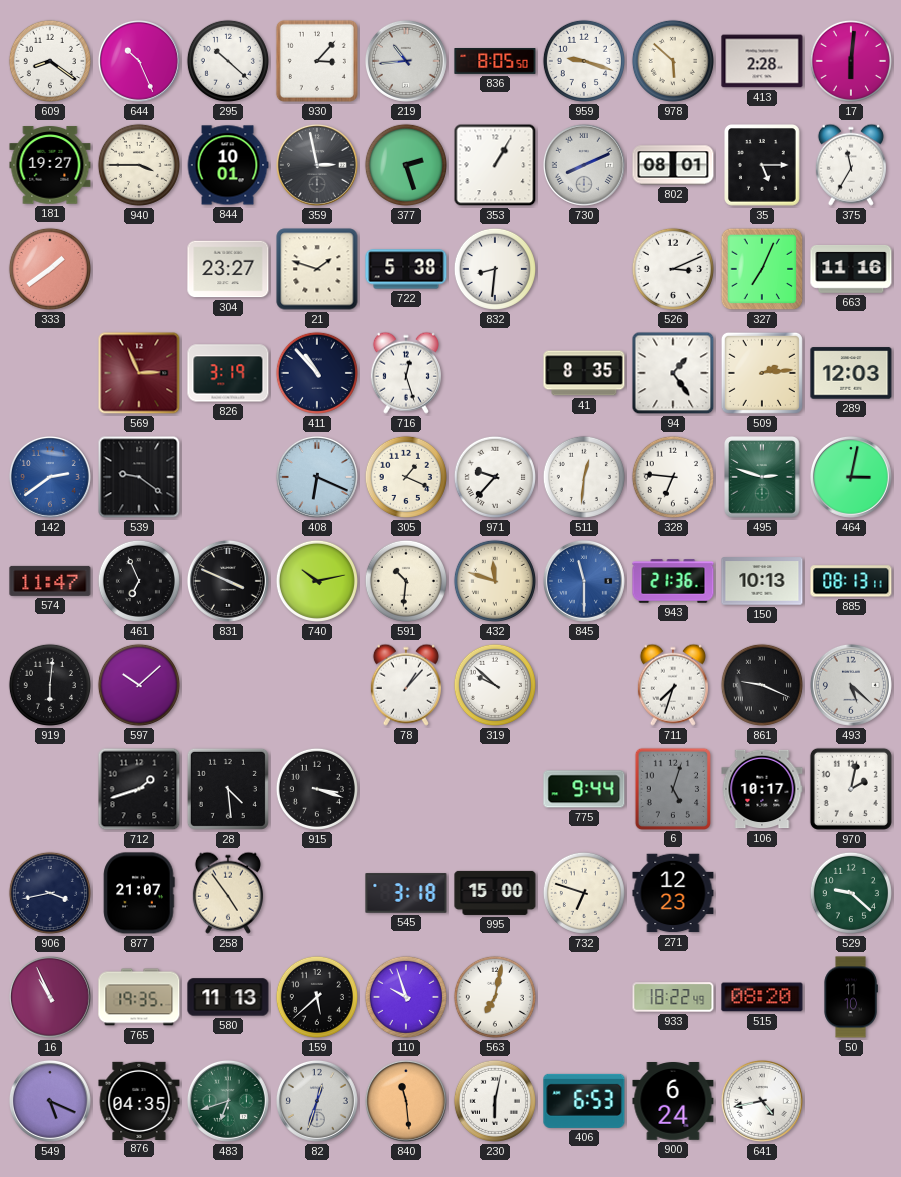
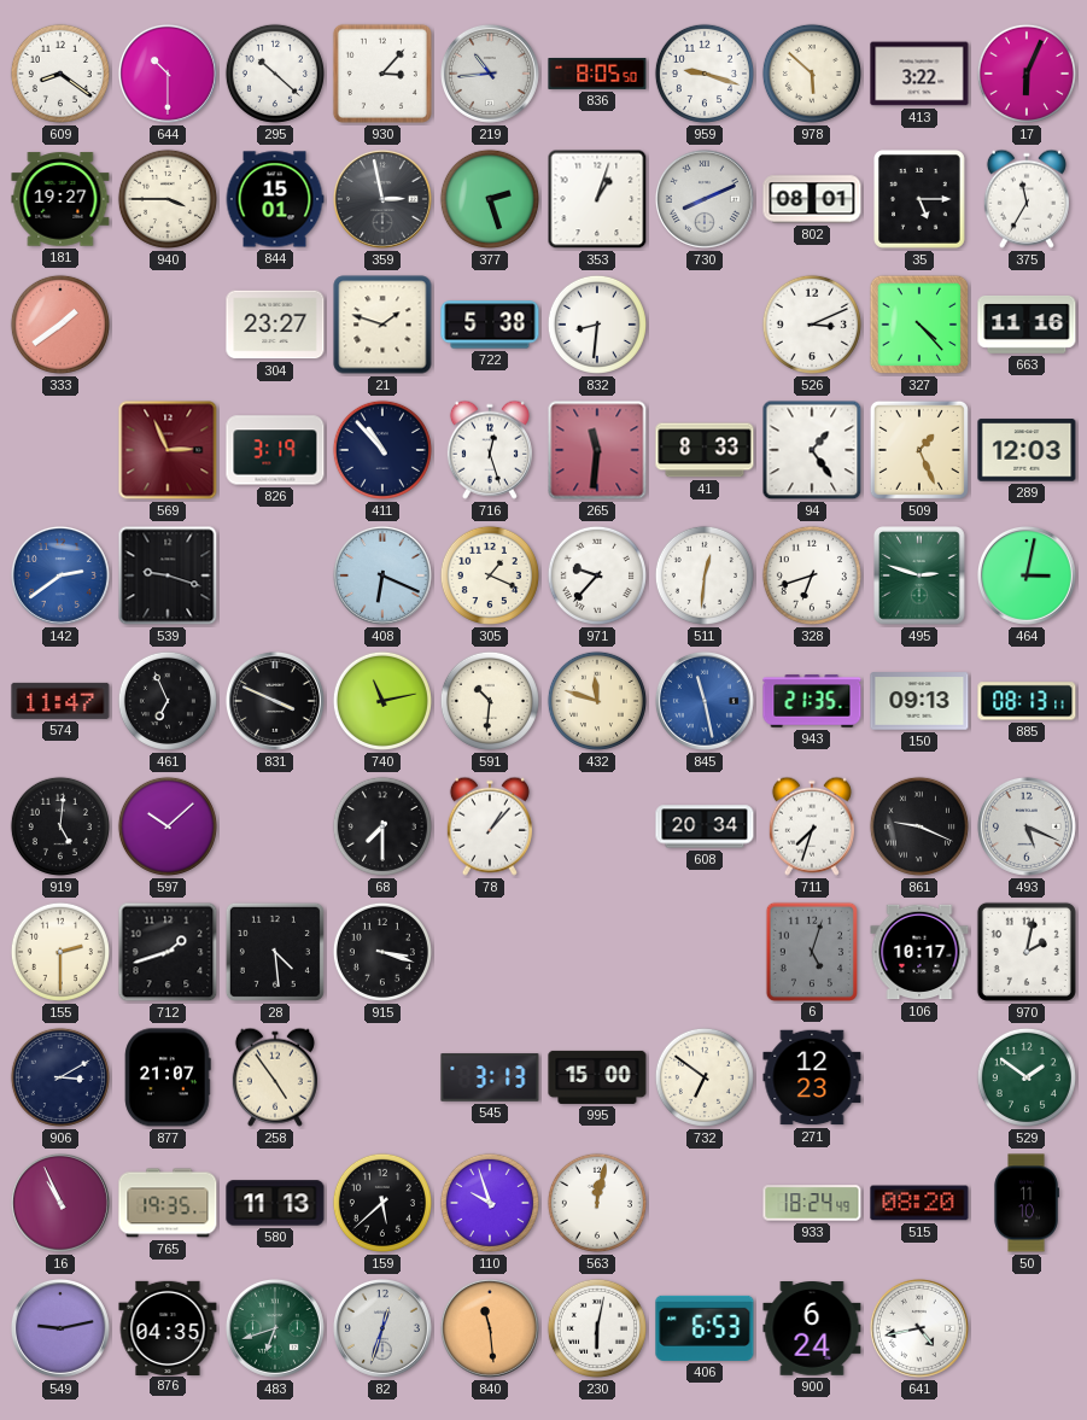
644: 10:26 -> 10:30 (168, 74)
413: 2:28 -> 3:22 (919, 74)
17: 6:01 -> 6:04 (1027, 74)
844: 10:01 -> 15:01 (275, 199)
353: 1:05 -> 1:03 (597, 199)
327: 7:04 -> 4:23 (919, 325)
265: none -> 11:31 (597, 450)
41: 8:35 -> 8:33 (705, 450)
509: 2:14 -> 1:26 (919, 450)
539: 9:21 -> 9:18 (168, 575)
328: 6:46 -> 6:42 (812, 575)
740: 10:13 -> 11:13 (382, 701)
845: 11:30 -> 11:28 (705, 701)
943: 21:36 -> 21:35 (812, 701)
150: 10:13 -> 09:13 (919, 701)
919: 6:01 -> 5:01 (60, 826)
68: none -> 7:30 (382, 826)
319: 9:52 -> none (495, 685)
608: none -> 20:34 (705, 826)
493: 5:22 -> 5:19 (1027, 826)
155: none -> 2:30 (60, 952)
775: 9:44 -> none (584, 789)
906: 3:43 -> 3:10 (60, 1077)
545: 3:18 -> 3:13 (490, 1077)
732: 6:48 -> 6:51 (705, 1077)
529: 9:22 -> 1:51 (1027, 1077)
563: 7:02 -> 12:02 (597, 1203)
933: 18:22 -> 18:24 (812, 1203)
549: 5:19 -> 9:13 (60, 1328)
